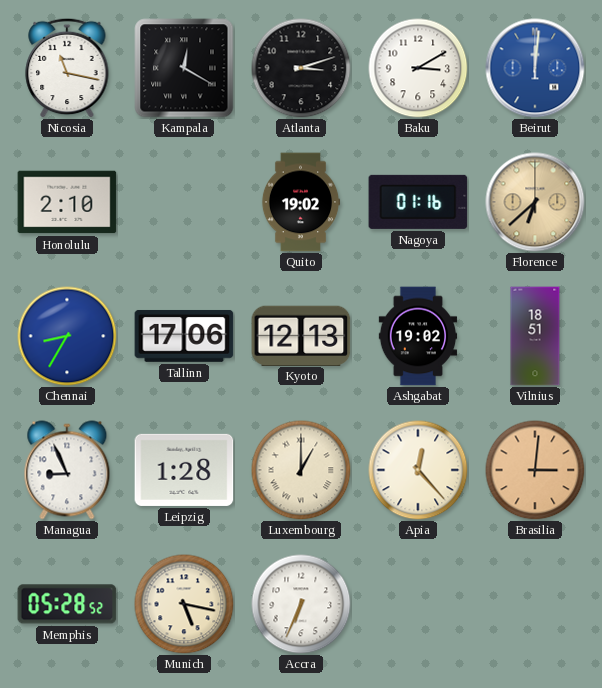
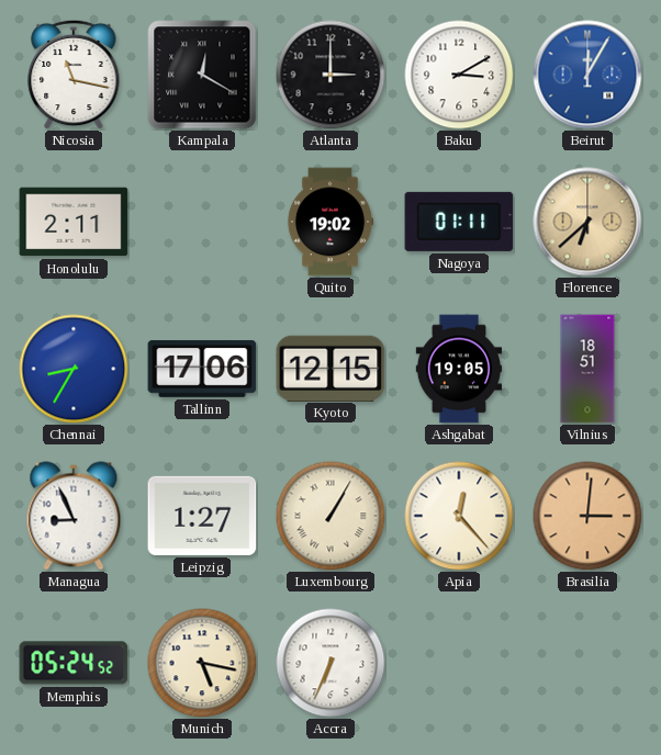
Atlanta: 3:12 -> 3:00 (330, 75)
Beirut: 12:01 -> 12:05 (587, 75)
Honolulu: 2:10 -> 2:11 (74, 222)
Nagoya: 01:16 -> 01:11 (459, 222)
Kyoto: 12:13 -> 12:15 (330, 368)
Ashgabat: 19:02 -> 19:05 (459, 369)
Leipzig: 1:28 -> 1:27 (202, 516)
Luxembourg: 1:00 -> 1:05 (330, 516)
Memphis: 05:28 -> 05:24 (74, 663)
